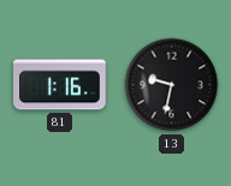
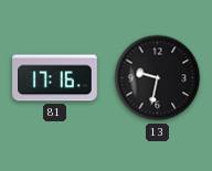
81: 1:16 -> 17:16 (55, 78)
